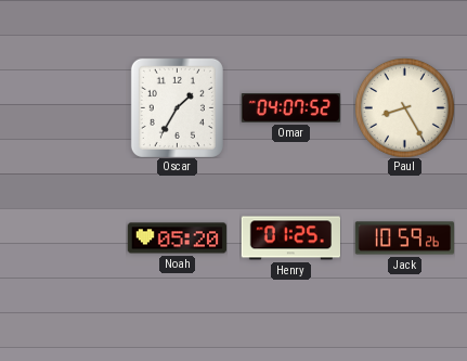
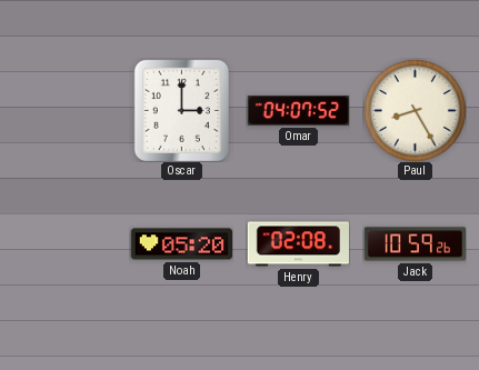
Oscar: 1:35 -> 3:00 (181, 110)
Henry: 01:25 -> 02:08 (298, 244)
